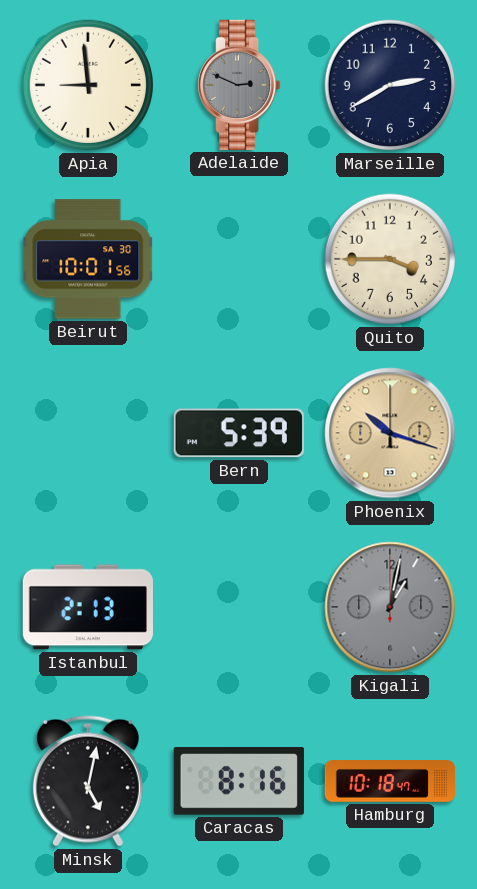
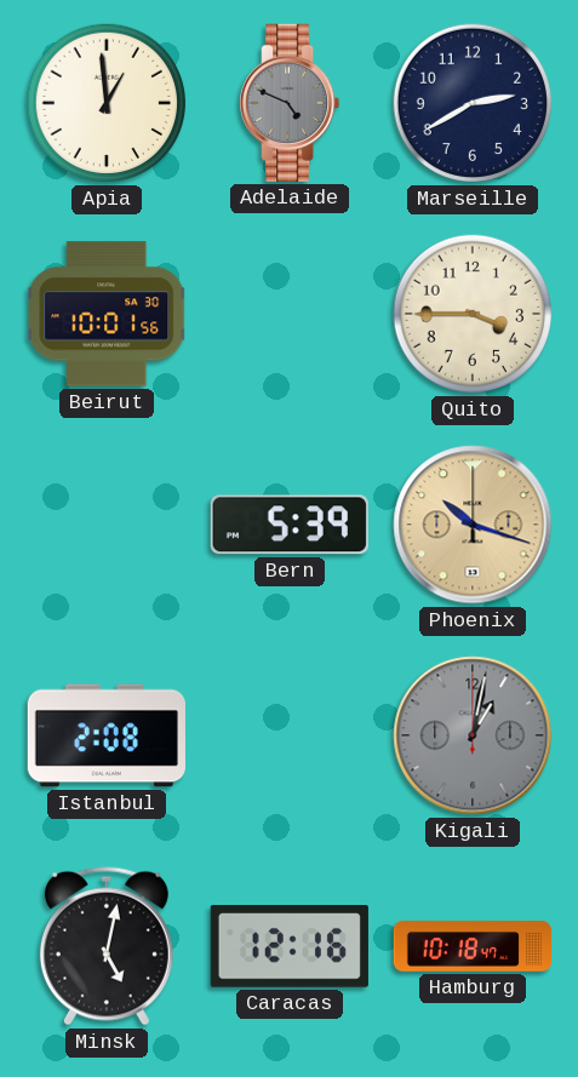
Apia: 8:59 -> 12:59 (107, 103)
Adelaide: 2:49 -> 4:49 (290, 103)
Istanbul: 2:13 -> 2:08 (107, 735)
Caracas: 8:16 -> 12:16 (290, 947)
